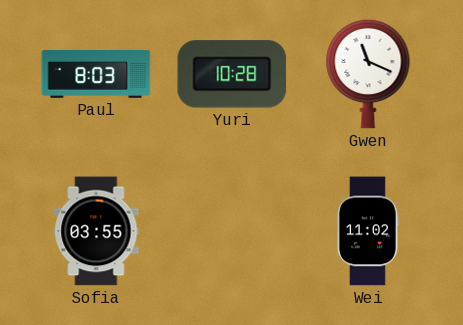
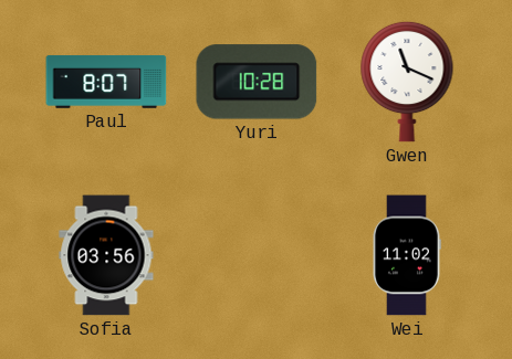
Paul: 8:03 -> 8:07 (106, 82)
Sofia: 03:55 -> 03:56 (106, 255)
